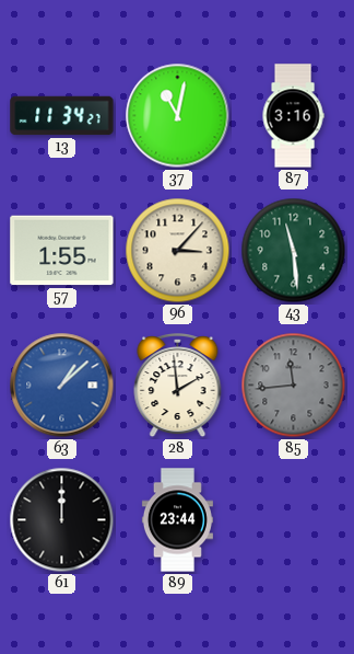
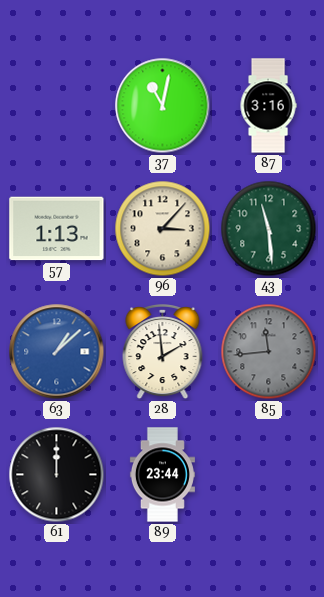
13: 11:34 -> none (62, 116)
57: 1:55 -> 1:13 (57, 229)
